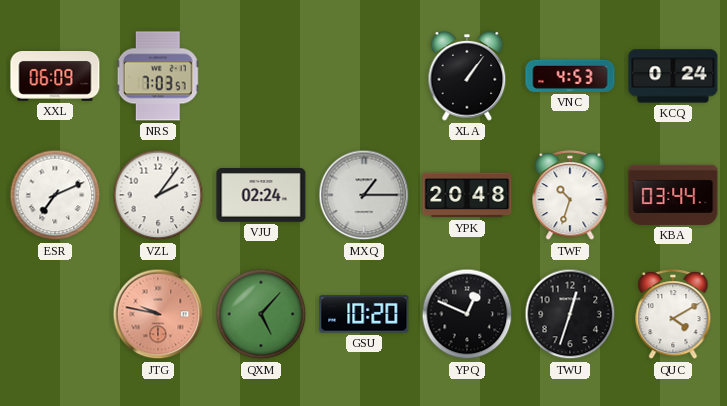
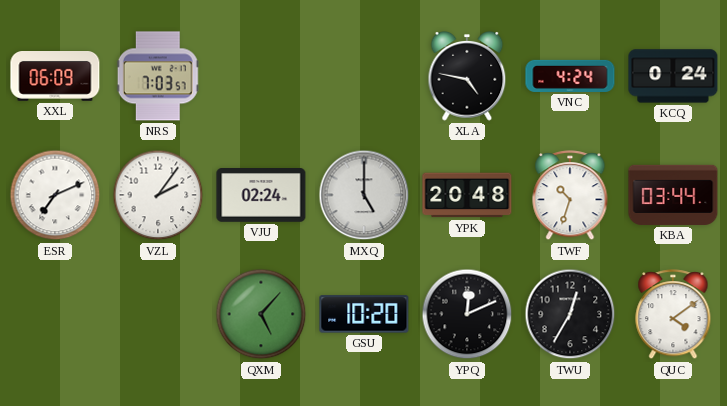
XLA: 1:06 -> 4:47 (467, 76)
VNC: 4:53 -> 4:24 (570, 76)
MXQ: 1:15 -> 5:00 (364, 195)
JTG: 9:47 -> none (158, 314)
YPQ: 12:49 -> 12:11 (467, 314)
TWU: 12:33 -> 12:35 (570, 314)
QUC: 4:10 -> 4:09 (673, 315)
